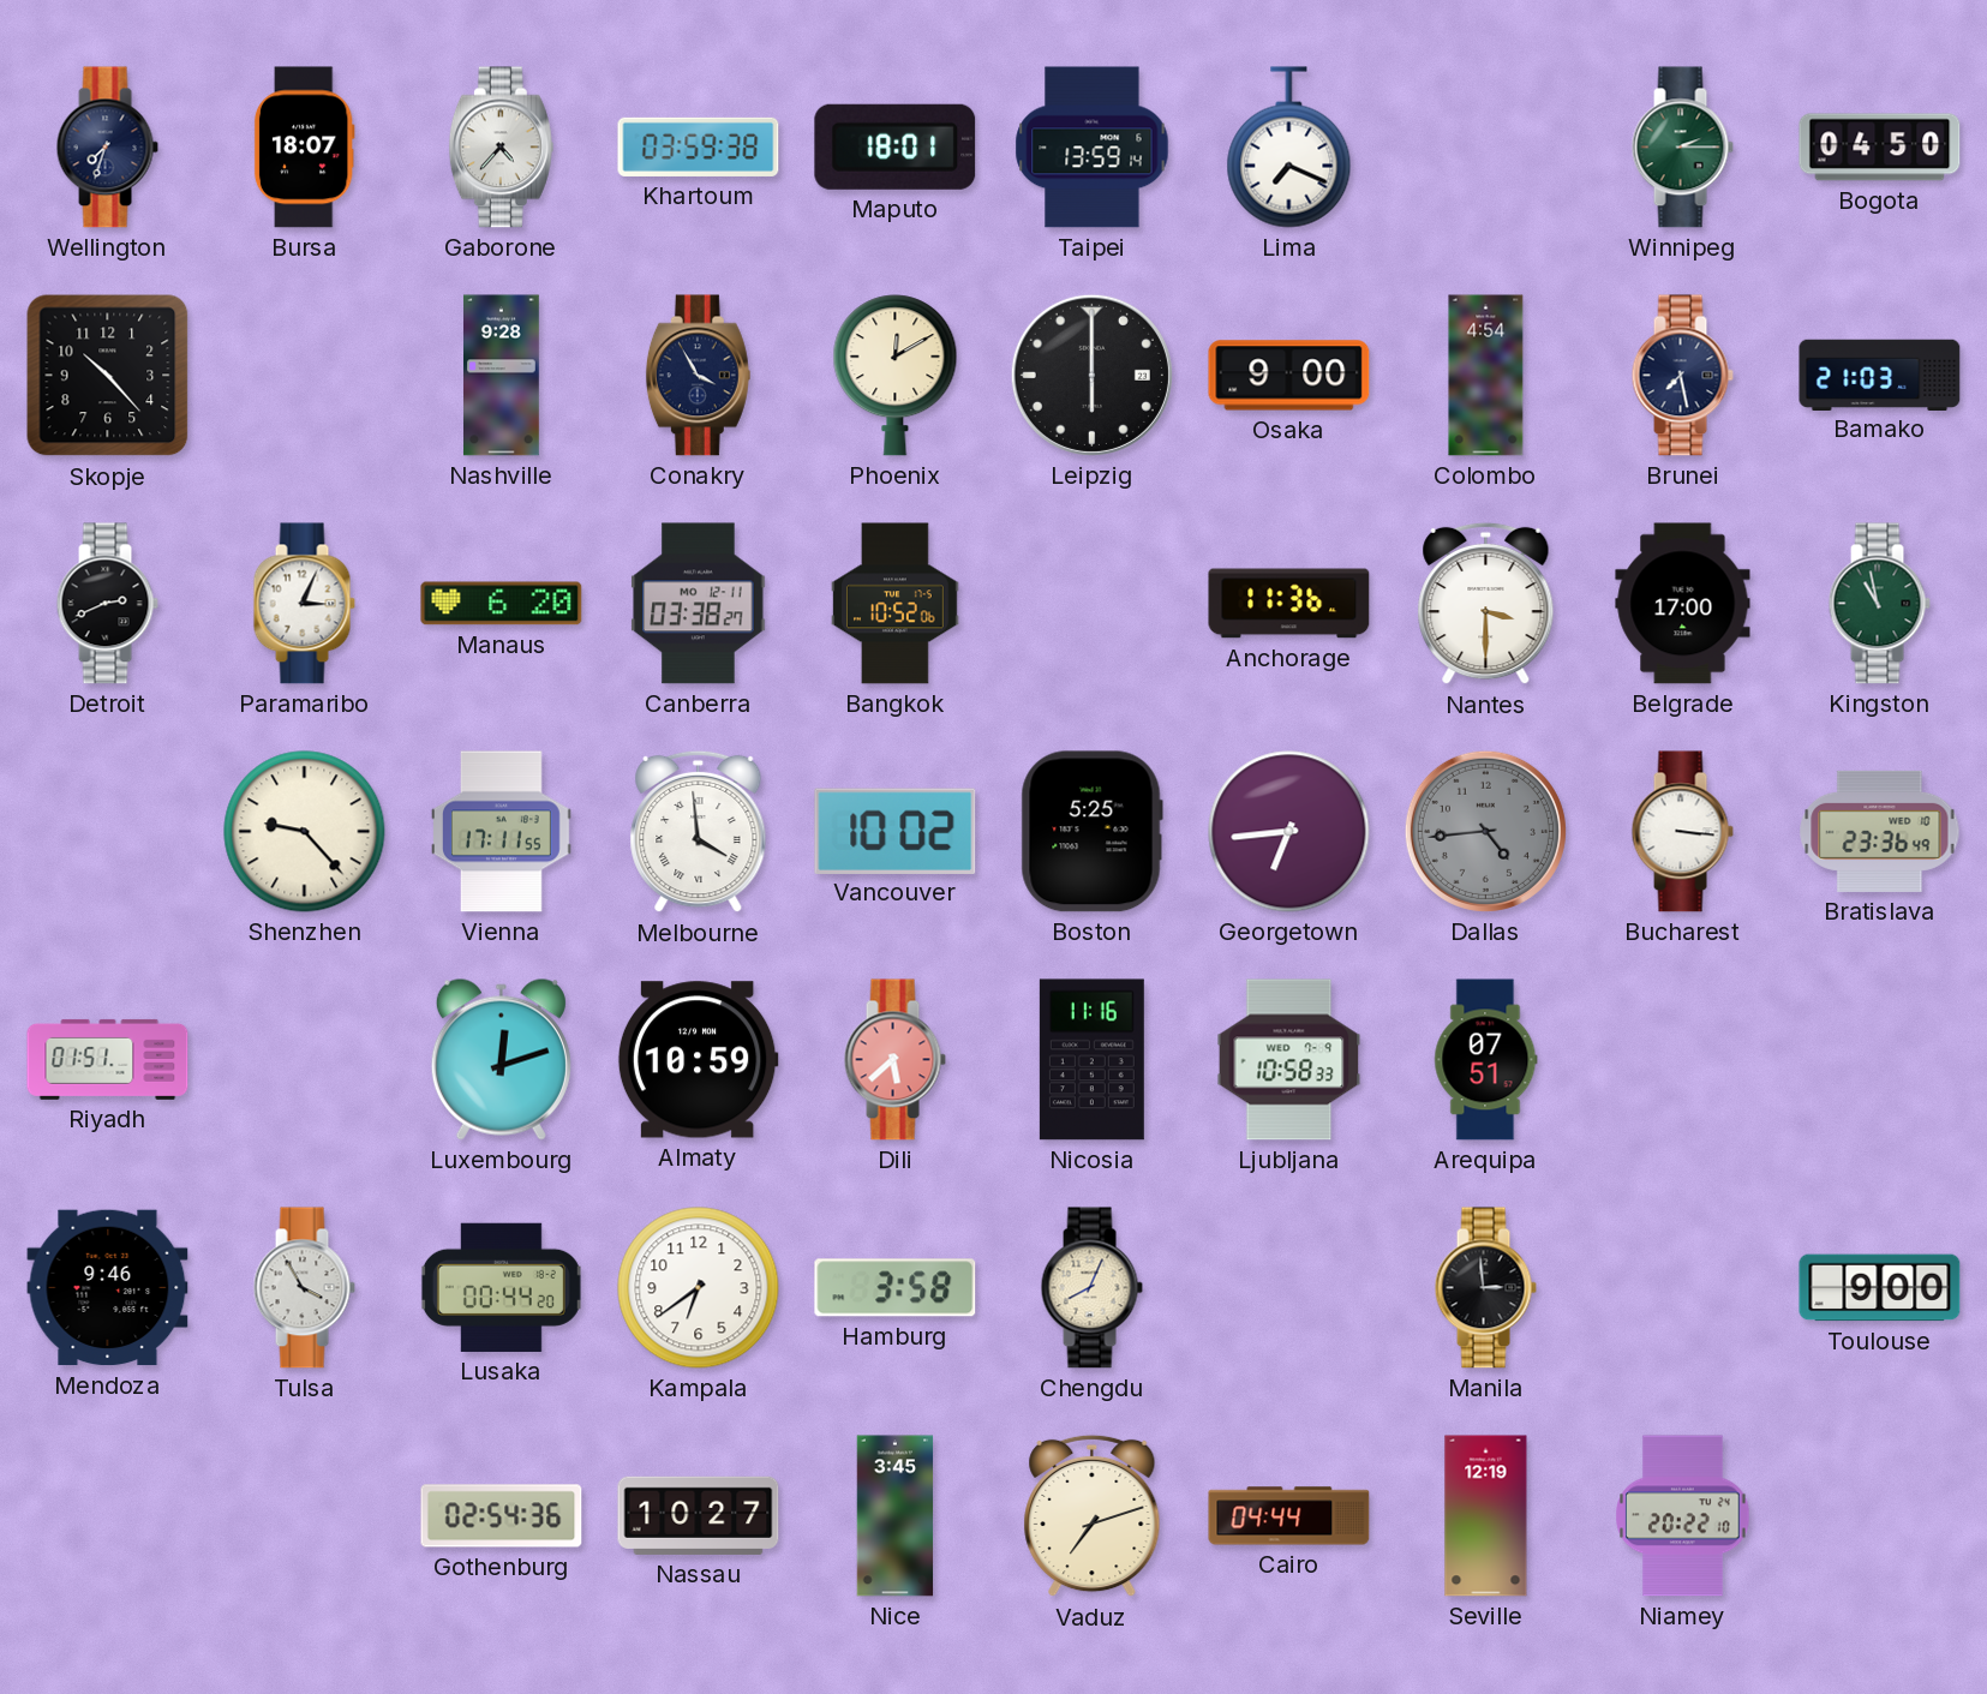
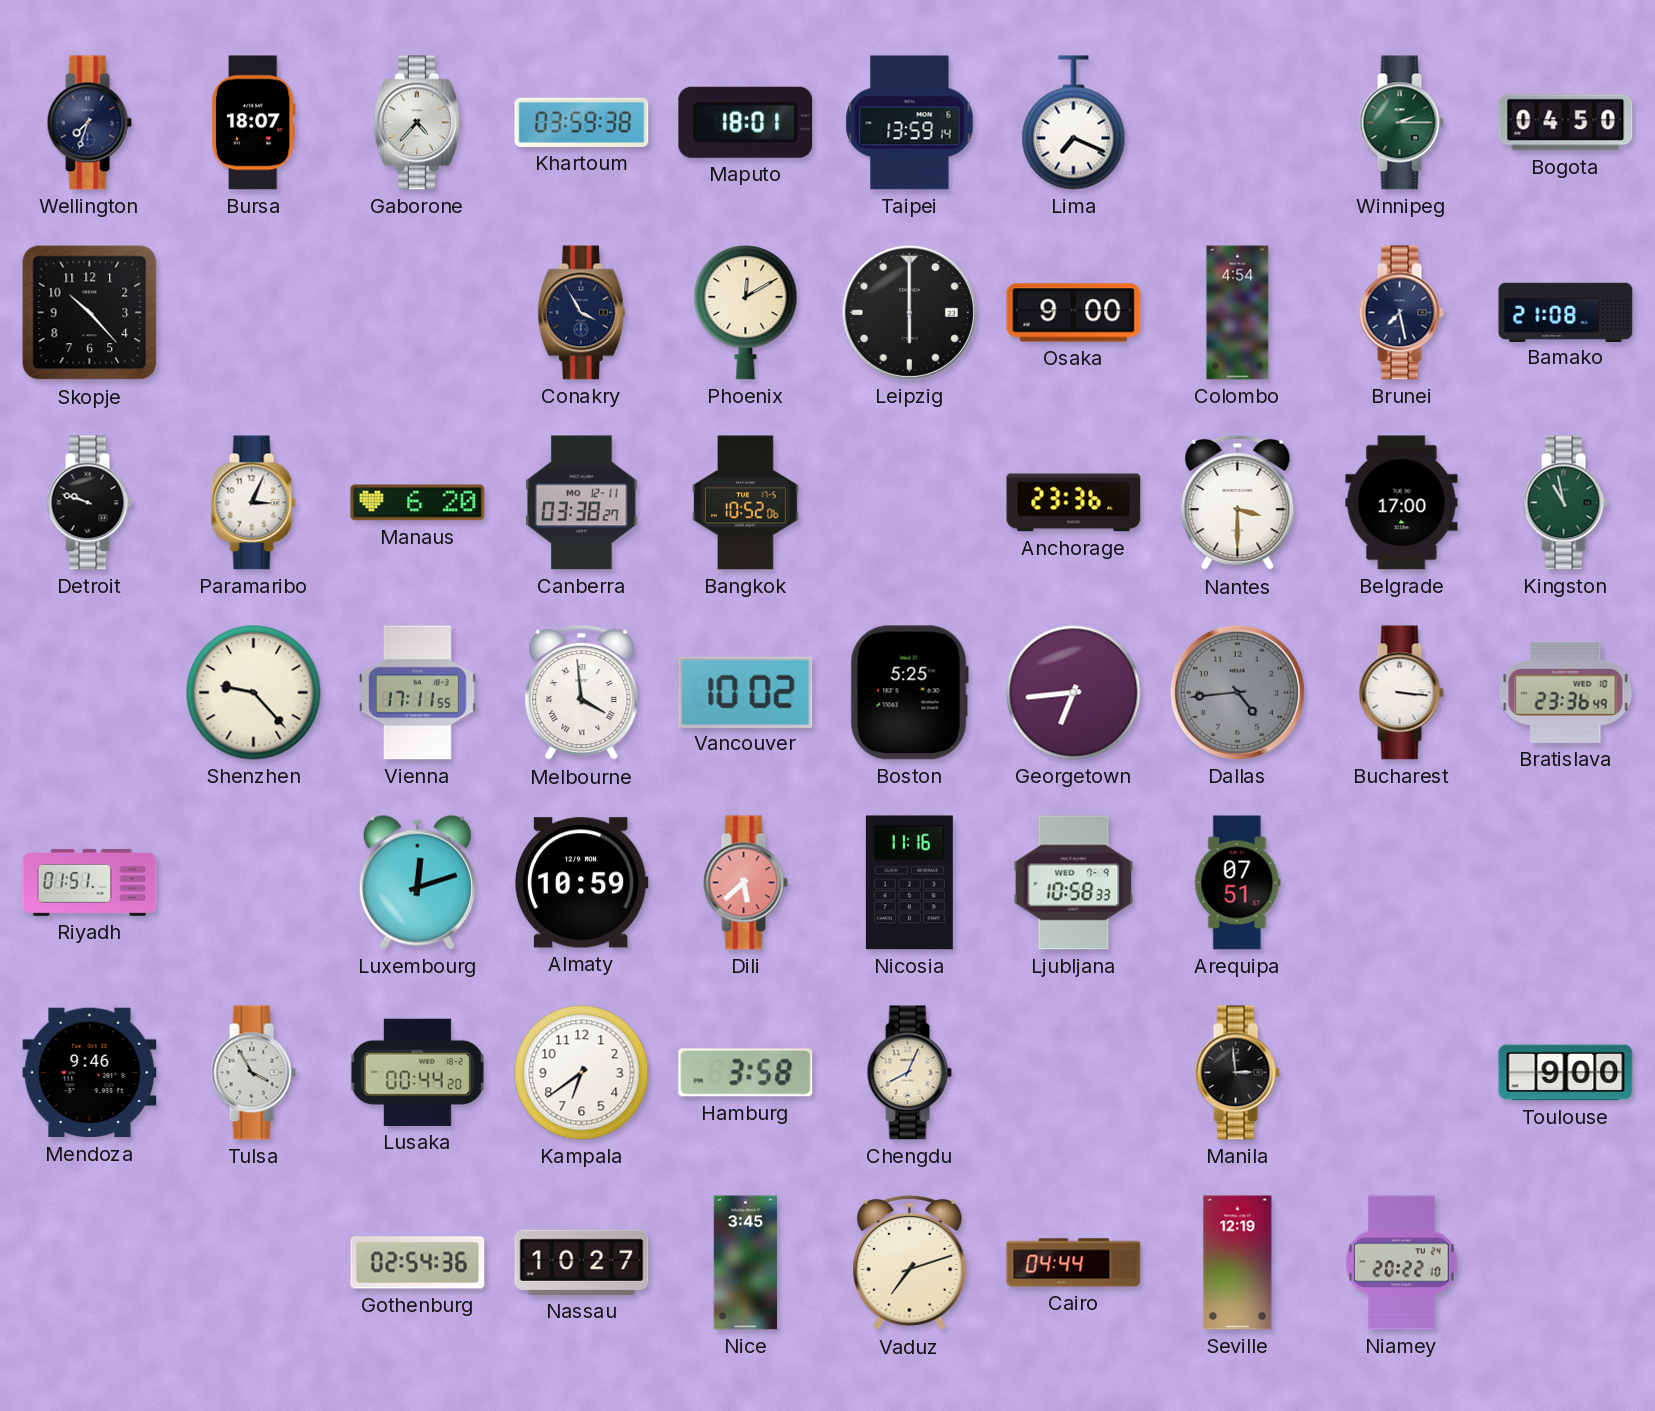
Nashville: 9:28 -> none (502, 376)
Bamako: 21:03 -> 21:08 (1566, 312)
Detroit: 2:41 -> 9:48 (89, 503)
Anchorage: 11:36 -> 23:36 (1074, 503)
